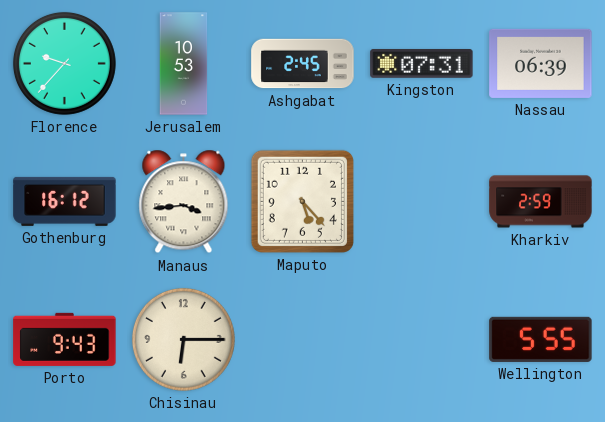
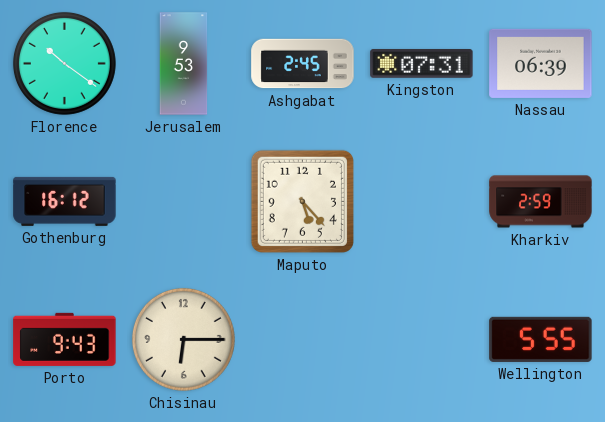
Florence: 9:37 -> 10:21 (64, 63)
Jerusalem: 10:53 -> 9:53 (184, 64)
Manaus: 3:44 -> none (184, 202)
